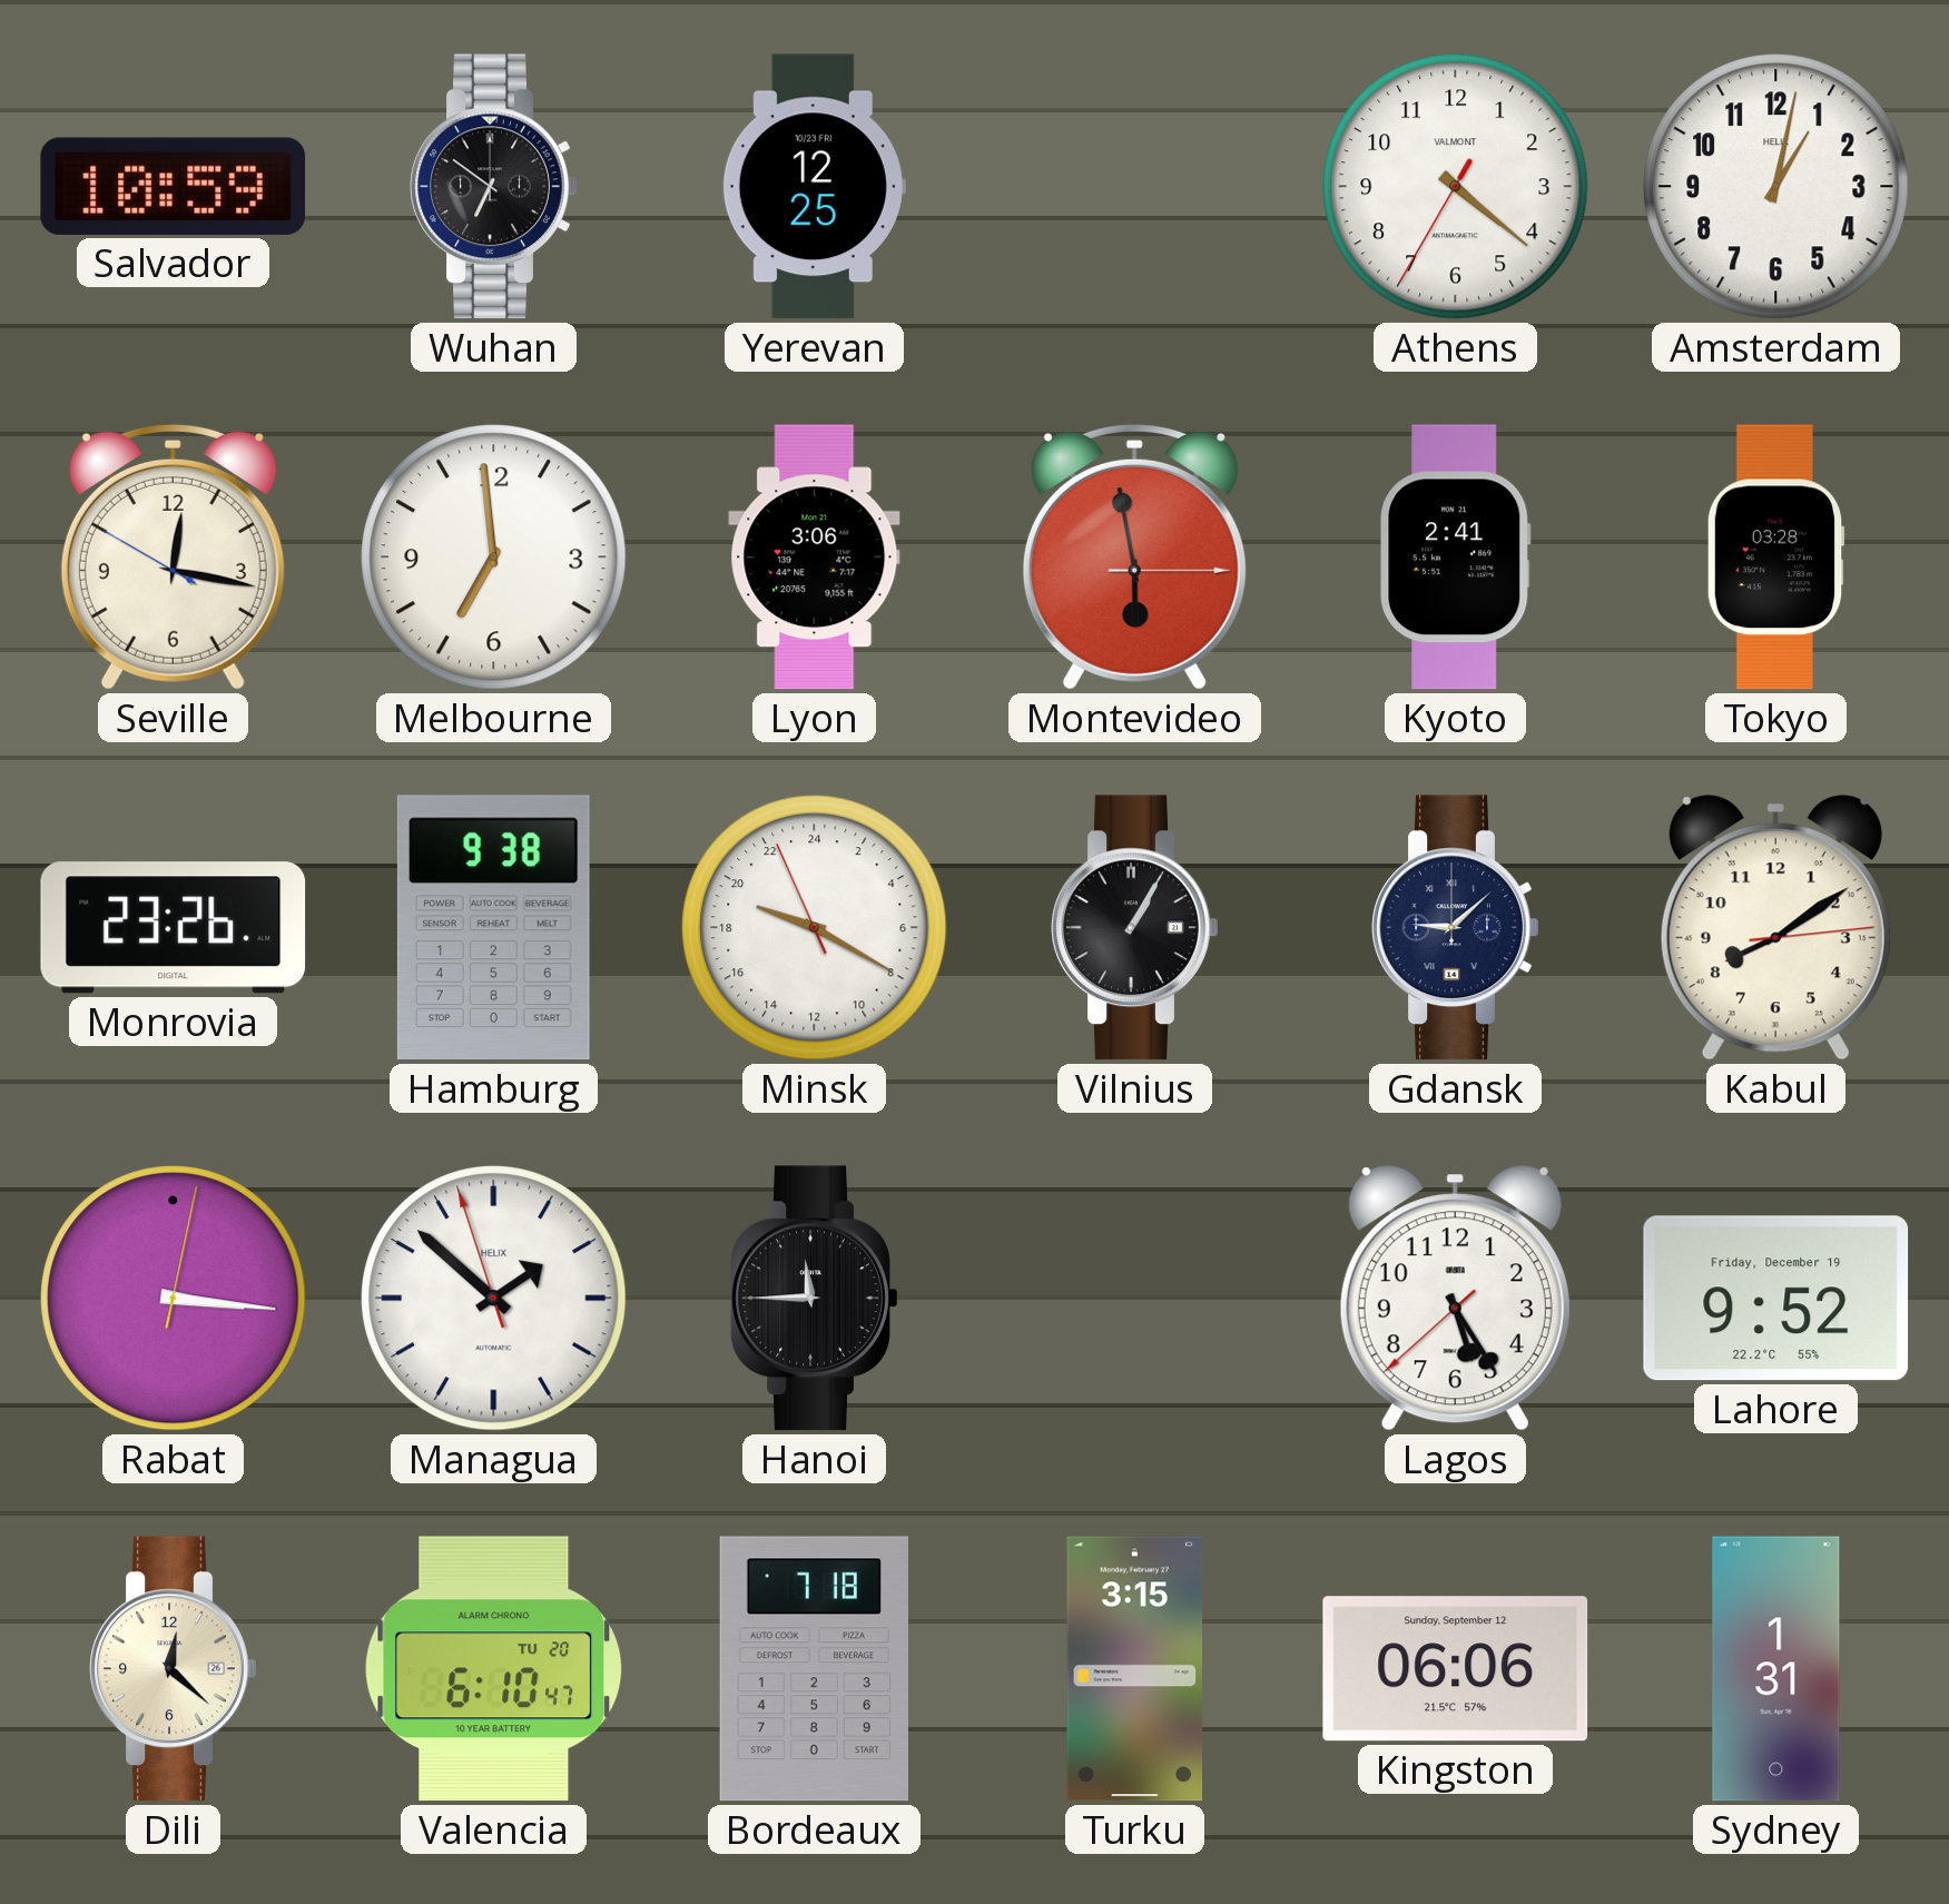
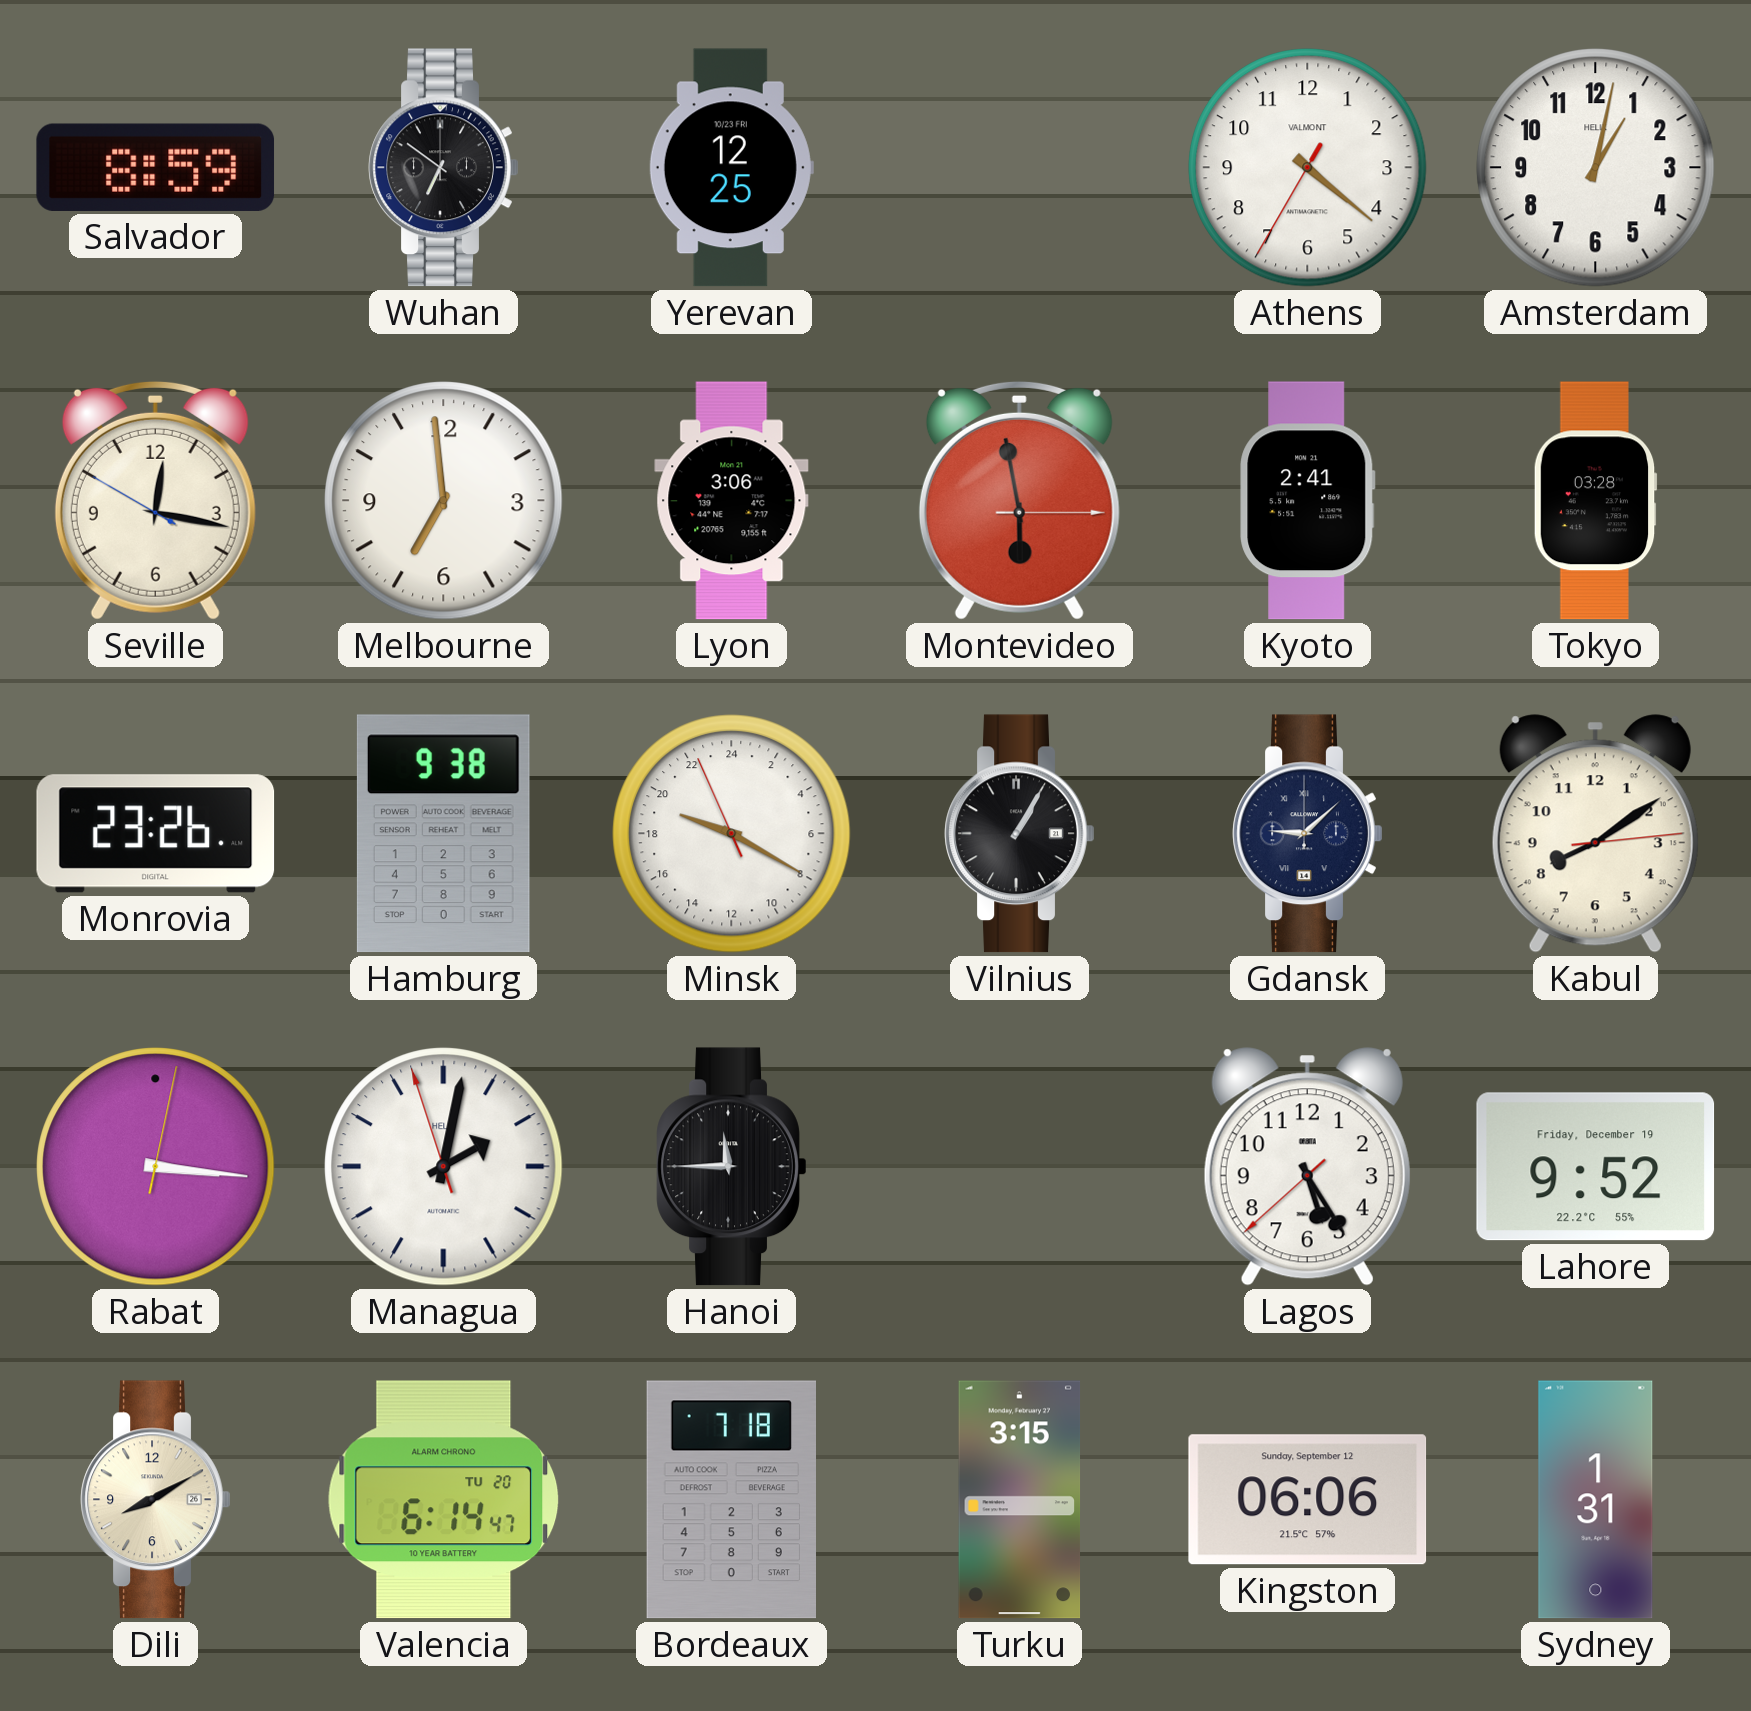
Salvador: 10:59 -> 8:59 (156, 167)
Managua: 1:51 -> 2:01 (444, 1167)
Dili: 12:22 -> 8:10 (156, 1500)
Valencia: 6:10 -> 6:14 (444, 1500)
